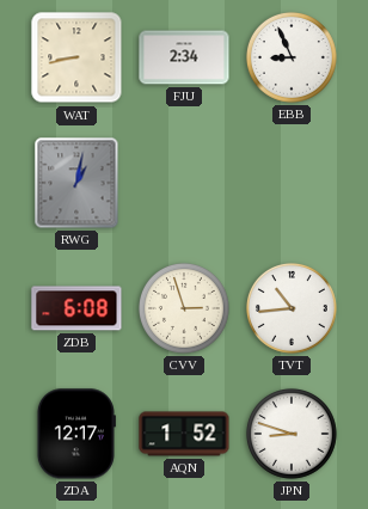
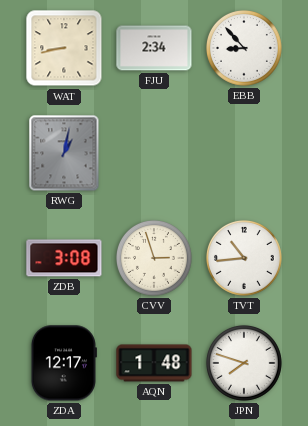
EBB: 8:56 -> 8:53 (244, 48)
ZDB: 6:08 -> 3:08 (64, 258)
AQN: 1:52 -> 1:48 (154, 363)
JPN: 8:48 -> 7:48 (244, 363)
